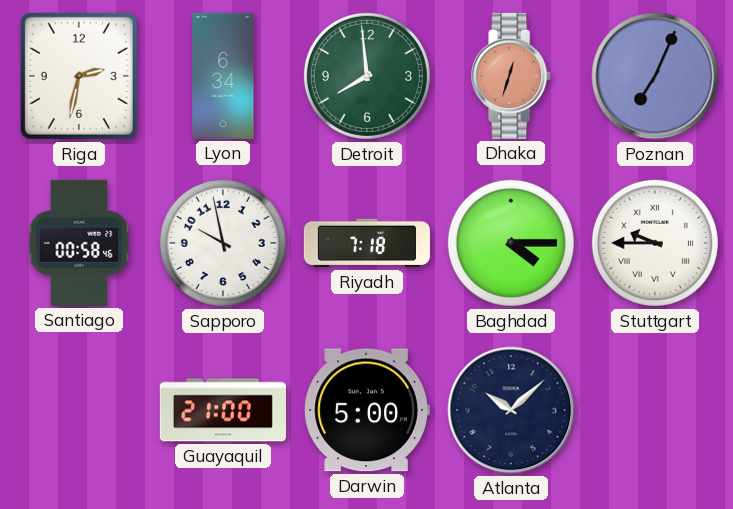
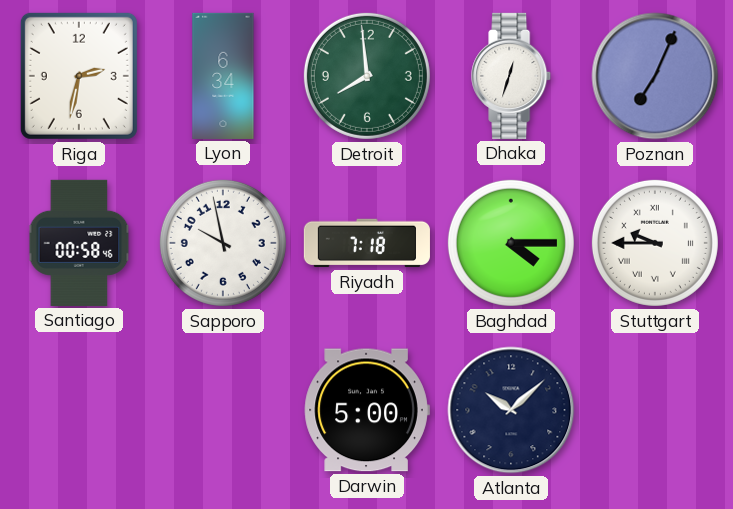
Dhaka dial: salmon -> white (512, 76)
Guayaquil: 21:00 -> none (223, 410)
